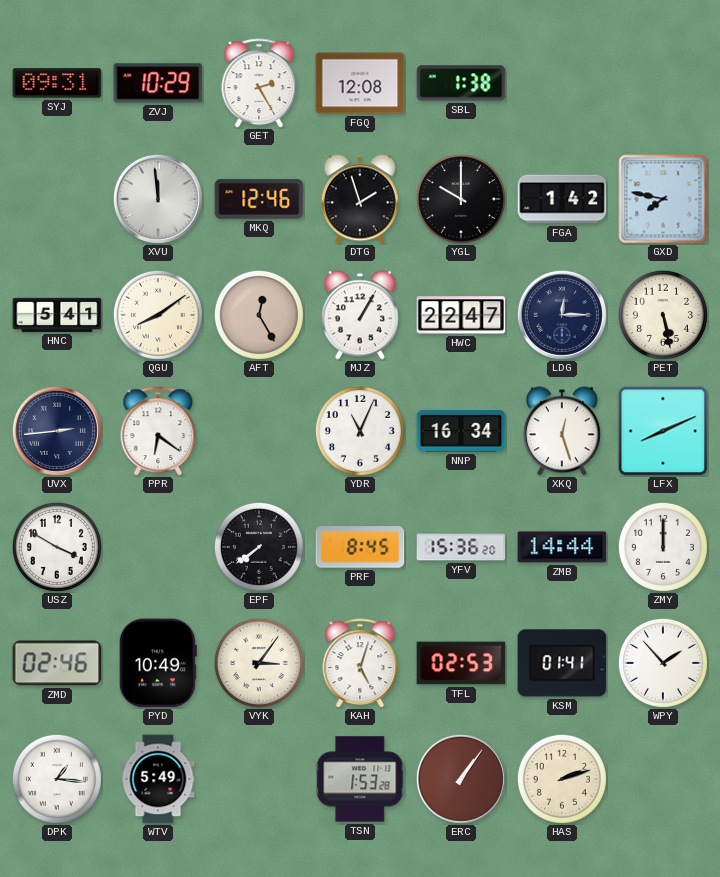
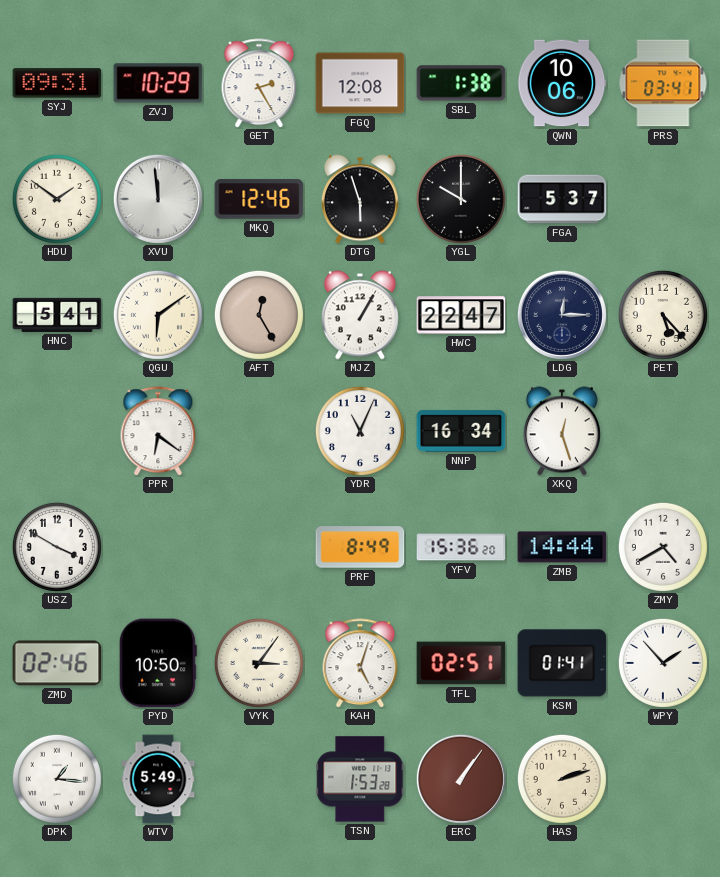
QWN: none -> 10:06 (562, 83)
PRS: none -> 03:41 (663, 83)
HDU: none -> 1:51 (57, 199)
DTG: 1:57 -> 5:57 (360, 199)
FGA: 1:42 -> 5:37 (562, 199)
GXD: 7:47 -> none (663, 199)
QGU: 8:09 -> 6:09 (158, 315)
PET: 5:28 -> 5:23 (663, 315)
UVX: 2:44 -> none (57, 431)
LFX: 8:11 -> none (663, 431)
EPF: 7:39 -> none (259, 547)
PRF: 8:45 -> 8:49 (360, 547)
ZMY: 12:00 -> 4:40 (663, 547)
PYD: 10:49 -> 10:50 (158, 663)
TFL: 02:53 -> 02:51 (461, 663)
